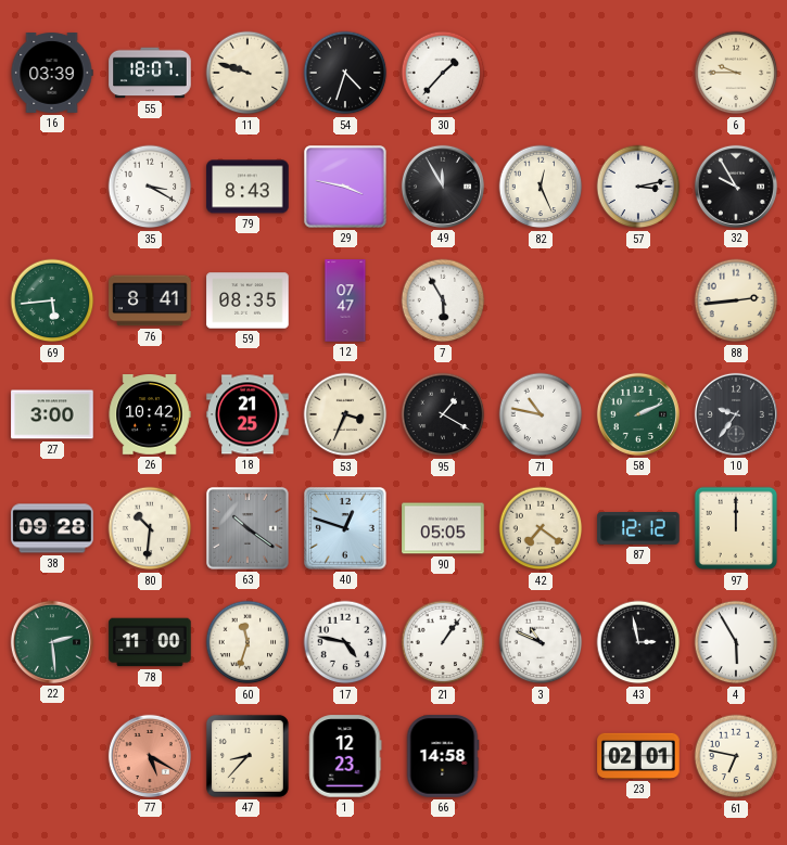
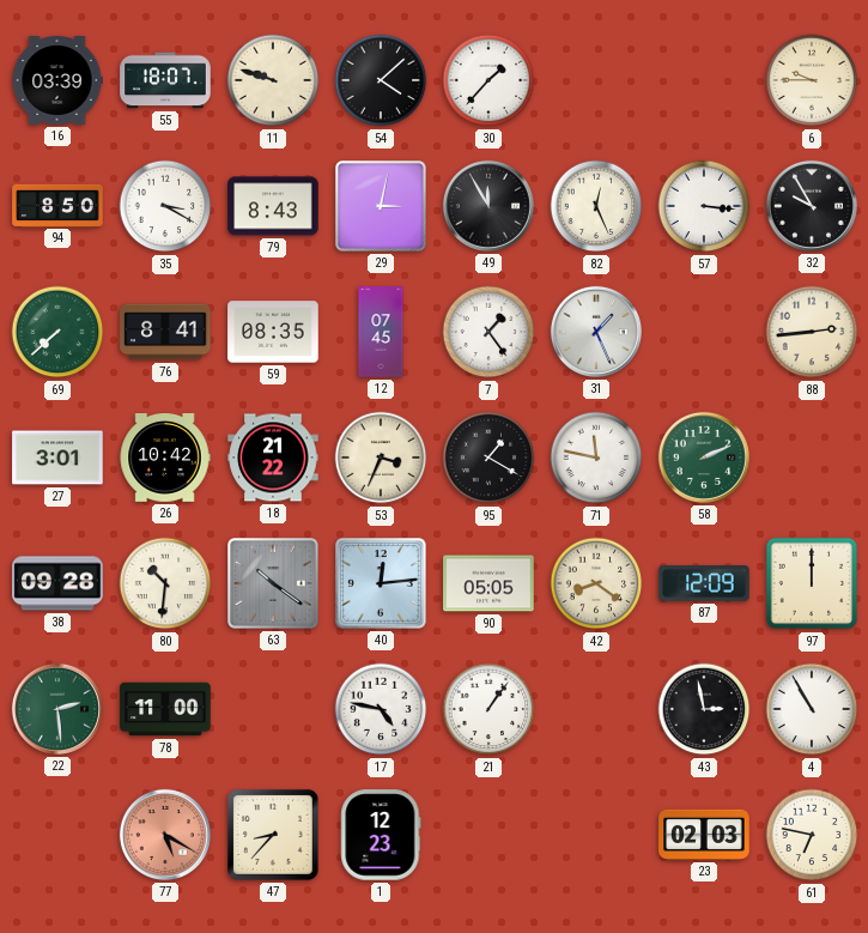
54: 4:33 -> 4:08 (381, 80)
94: none -> 8:50 (57, 205)
29: 3:47 -> 3:02 (381, 206)
57: 3:13 -> 3:16 (704, 206)
69: 5:44 -> 7:38 (57, 332)
12: 07:47 -> 07:45 (381, 332)
7: 5:55 -> 1:24 (488, 332)
31: none -> 1:26 (596, 332)
27: 3:00 -> 3:01 (57, 458)
18: 21:25 -> 21:22 (273, 458)
71: 10:47 -> 11:47 (596, 458)
10: 9:36 -> none (736, 414)
40: 12:48 -> 12:14 (381, 583)
42: 7:21 -> 8:21 (596, 583)
87: 12:12 -> 12:09 (704, 583)
60: 11:33 -> none (247, 642)
3: 10:49 -> none (541, 642)
4: 5:55 -> 10:55 (812, 709)
66: 14:58 -> none (443, 756)
23: 02:01 -> 02:03 (704, 835)
